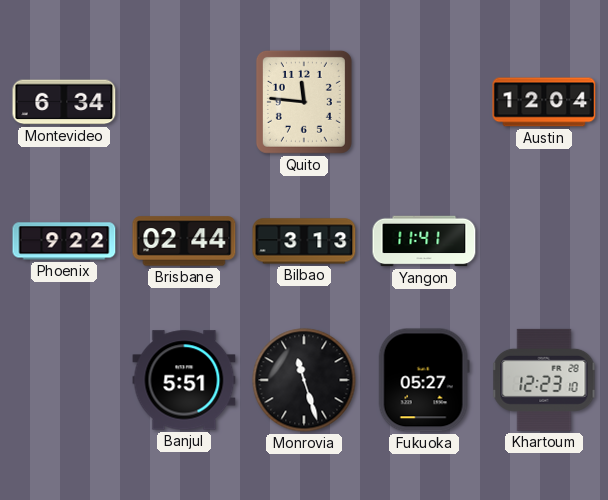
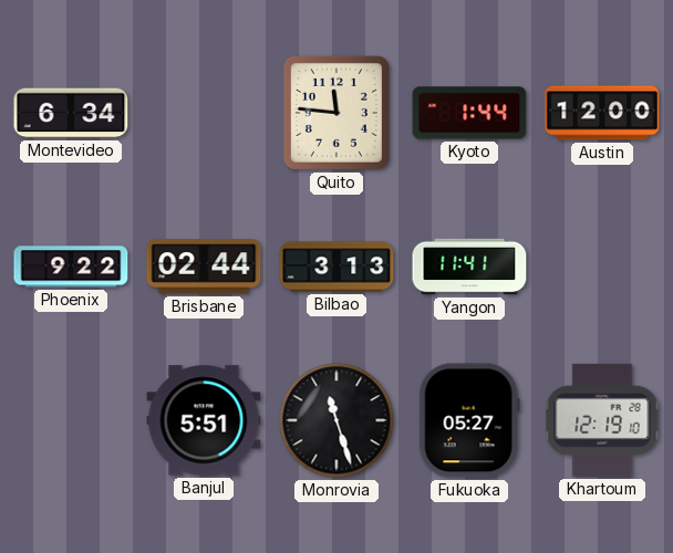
Kyoto: none -> 1:44 (469, 113)
Austin: 12:04 -> 12:00 (602, 113)
Khartoum: 12:23 -> 12:19 (602, 420)
